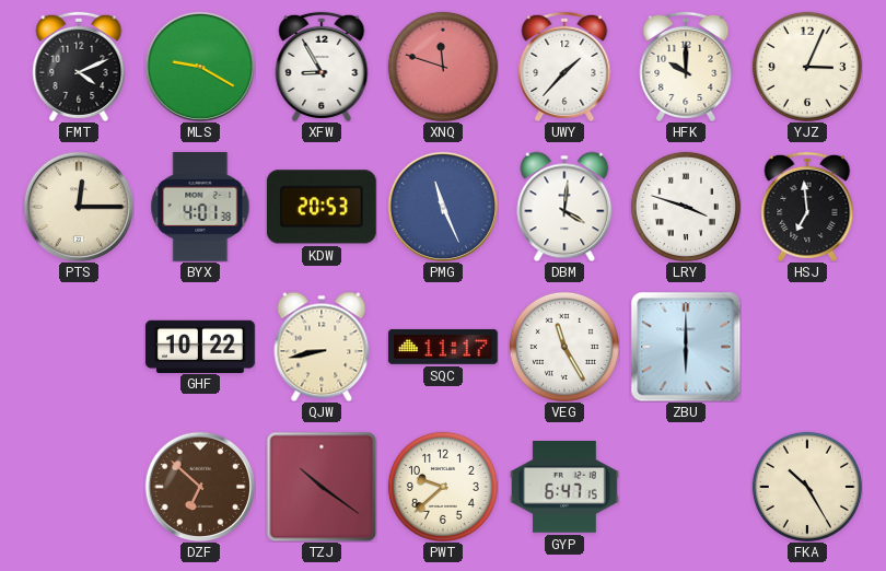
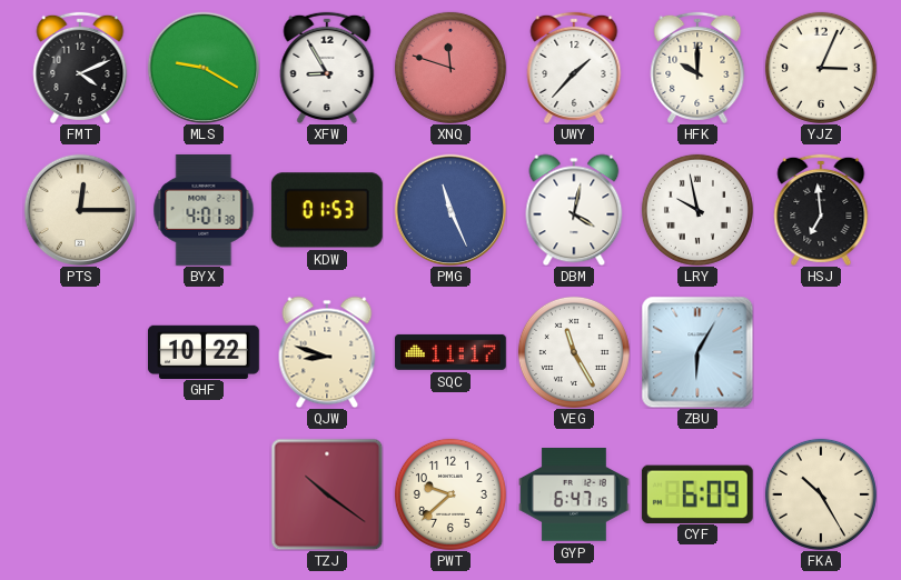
KDW: 20:53 -> 01:53 (327, 210)
DBM: 4:01 -> 4:02 (574, 210)
LRY: 3:48 -> 9:58 (697, 210)
QJW: 8:43 -> 8:48 (327, 352)
ZBU: 6:00 -> 6:05 (697, 352)
DZF: 6:52 -> none (200, 487)
CYF: none -> 6:09 (697, 493)
